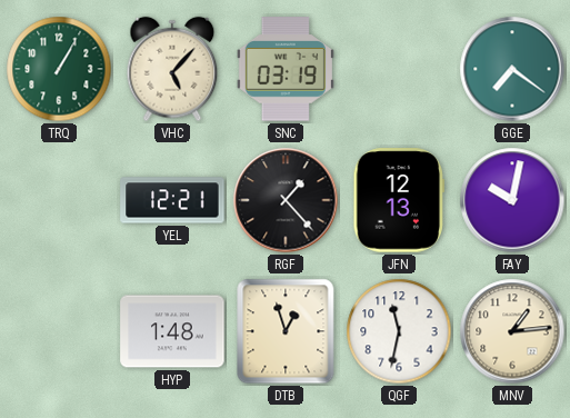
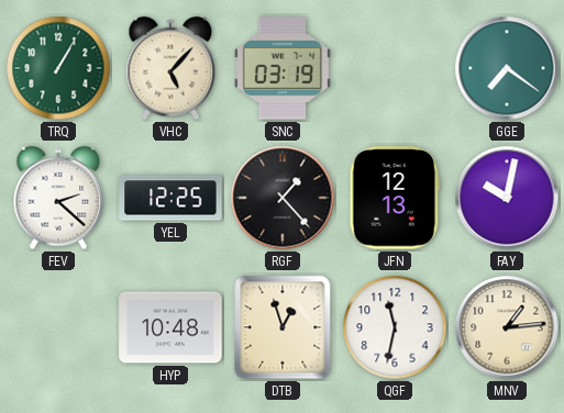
FEV: none -> 2:22 (58, 198)
YEL: 12:21 -> 12:25 (170, 198)
HYP: 1:48 -> 10:48 (170, 327)
